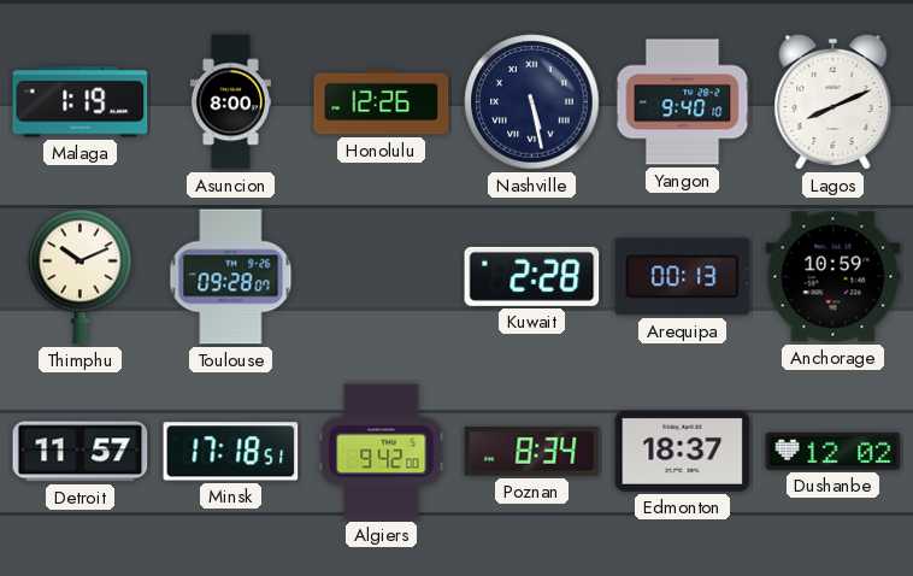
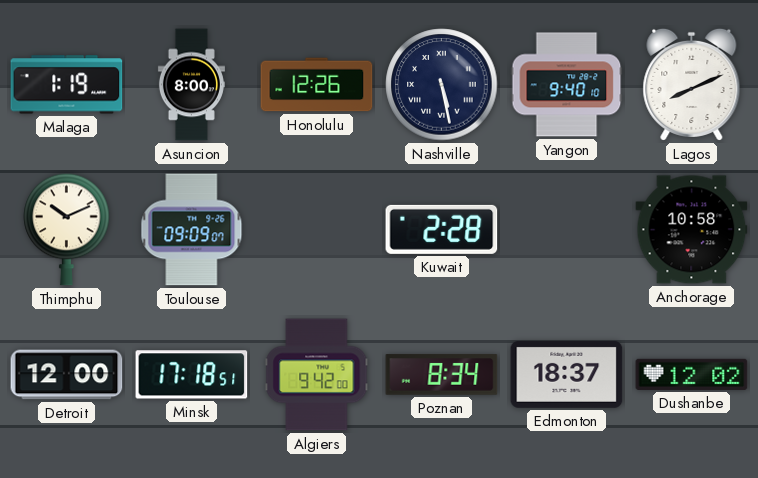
Toulouse: 09:28 -> 09:09 (192, 230)
Arequipa: 00:13 -> none (683, 277)
Anchorage: 10:59 -> 10:58 (692, 230)
Detroit: 11:57 -> 12:00 (67, 375)
